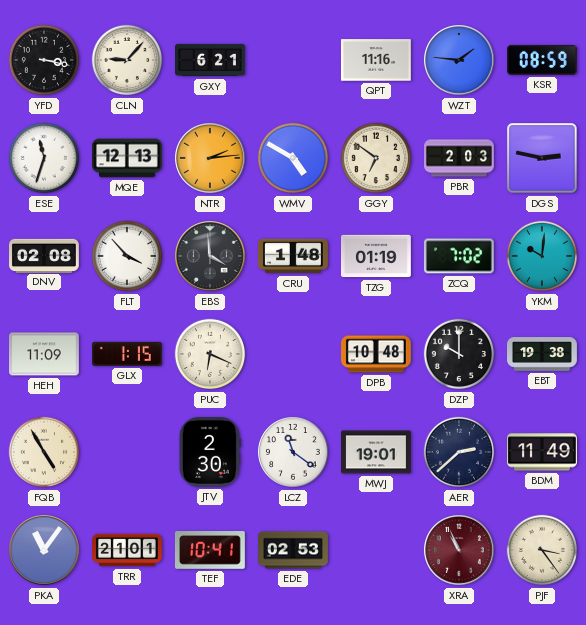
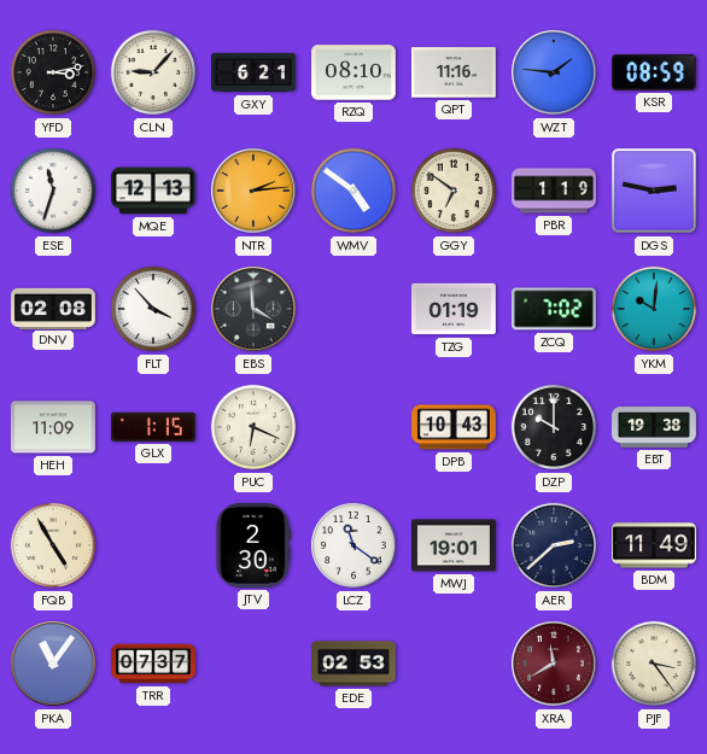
YFD: 3:17 -> 3:13 (53, 72)
RZQ: none -> 08:10 (355, 72)
WMV: 4:50 -> 4:51 (353, 191)
PBR: 2:03 -> 1:19 (555, 191)
CRU: 1:48 -> none (294, 256)
DPB: 10:48 -> 10:43 (455, 427)
TRR: 21:01 -> 07:37 (154, 664)
TEF: 10:41 -> none (210, 551)
XRA: 10:56 -> 11:40 (554, 664)
